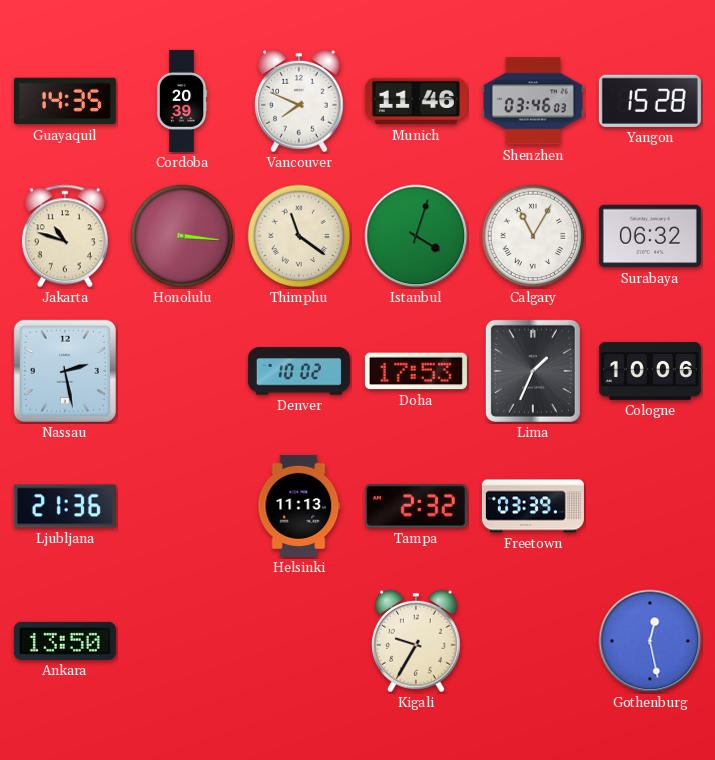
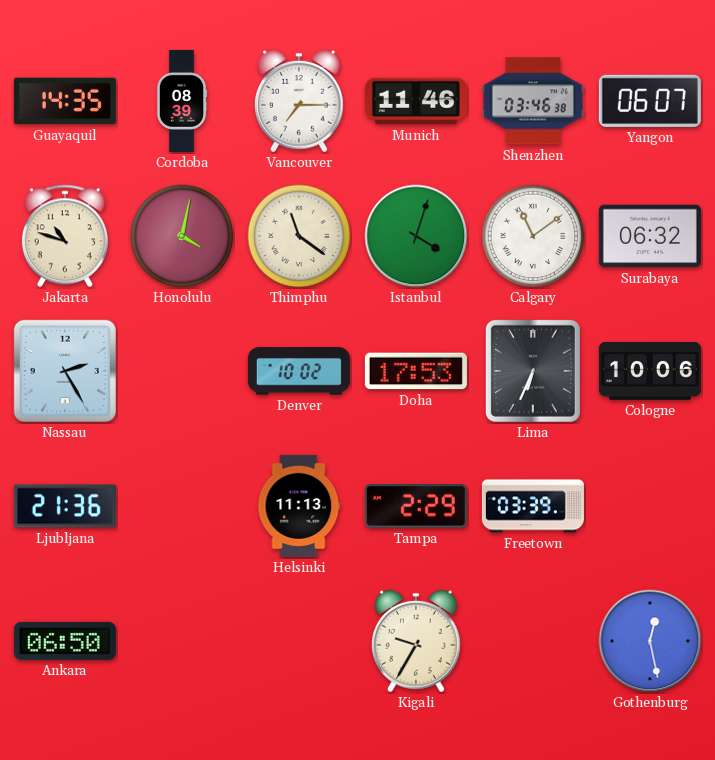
Cordoba: 20:39 -> 08:39 (182, 101)
Vancouver: 7:49 -> 7:15 (300, 101)
Shenzhen: 03:46:03 -> 03:46:38 (533, 101)
Yangon: 15:28 -> 06:07 (650, 101)
Honolulu: 3:16 -> 4:02 (182, 236)
Calgary: 11:05 -> 11:09 (533, 236)
Nassau: 2:28 -> 2:25 (65, 371)
Lima: 1:34 -> 6:34 (533, 371)
Tampa: 2:32 -> 2:29 (416, 506)
Ankara: 13:50 -> 06:50 (65, 641)
